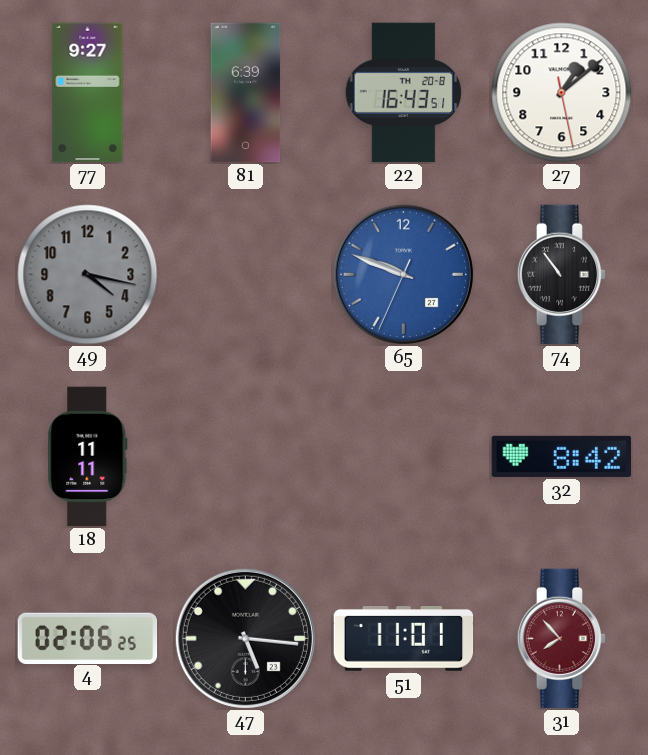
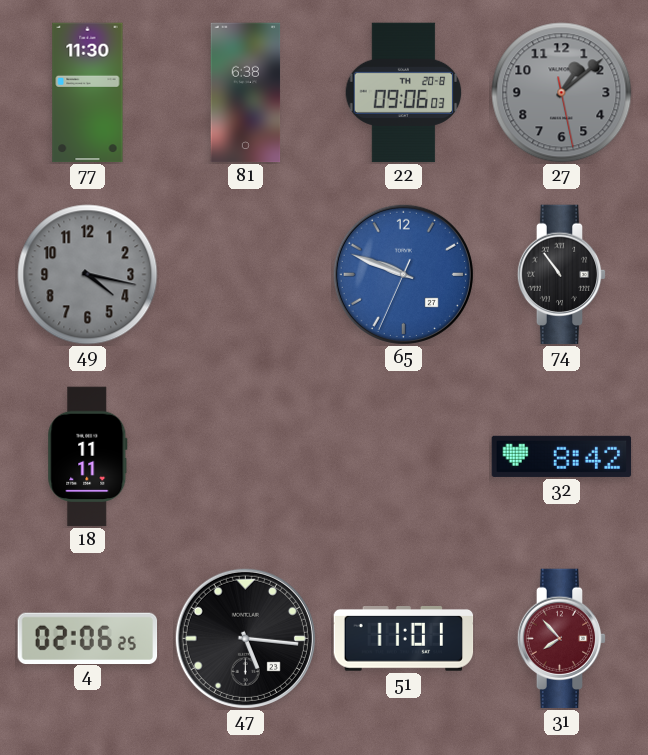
77: 9:27 -> 11:30 (88, 93)
81: 6:39 -> 6:38 (246, 93)
22: 16:43 -> 09:06 (404, 93)
27 dial: white -> grey (562, 93)
